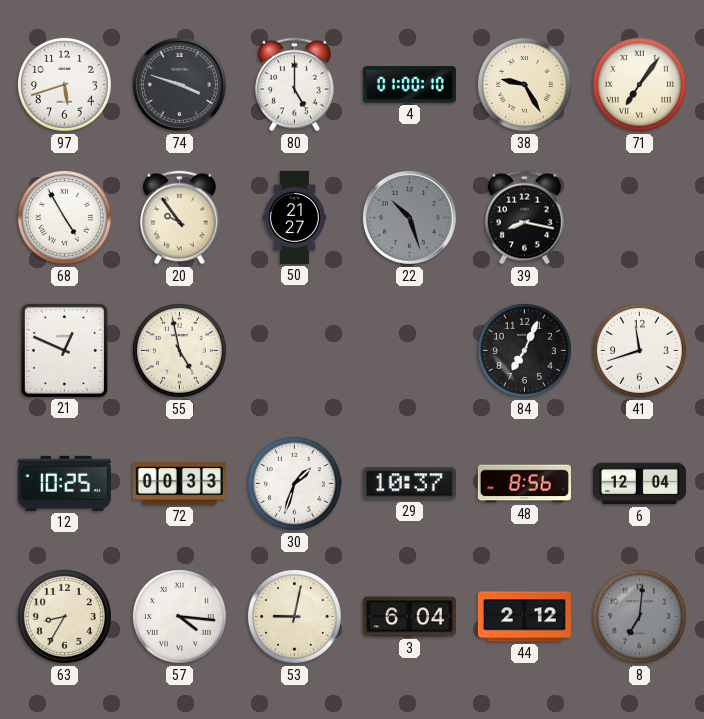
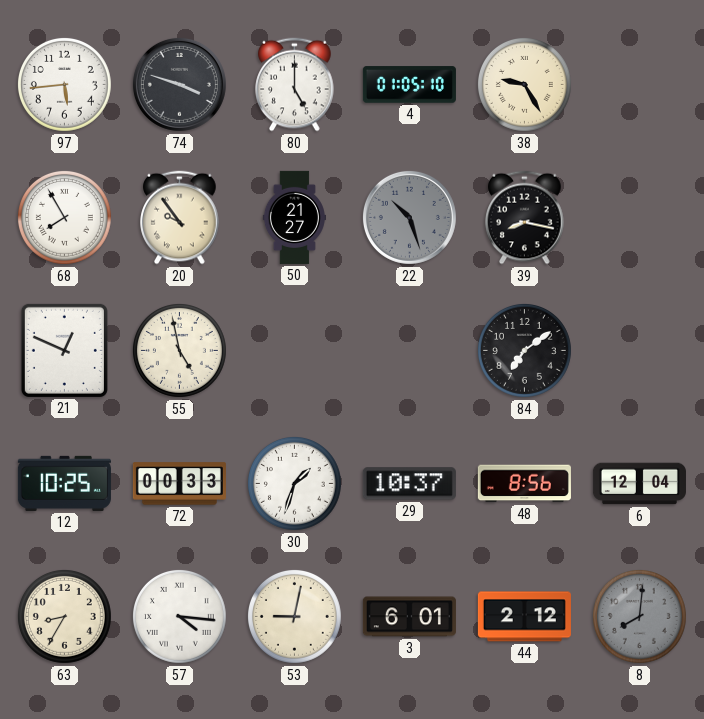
97: 5:42 -> 5:44 (64, 84)
4: 01:00 -> 01:05 (409, 85)
71: 7:06 -> none (639, 84)
68: 4:55 -> 7:55 (64, 217)
84: 7:04 -> 7:09 (524, 350)
41: 11:42 -> none (639, 350)
3: 6:04 -> 6:01 (409, 617)
8: 7:01 -> 8:01 (639, 616)
